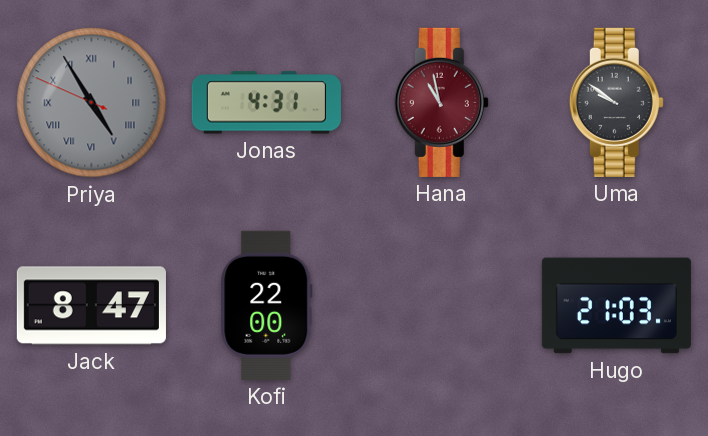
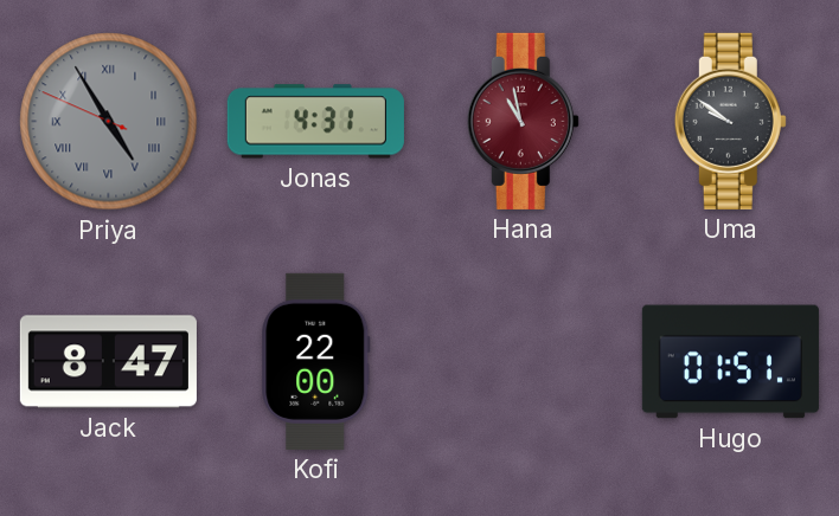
Hugo: 21:03 -> 01:51 (730, 362)
